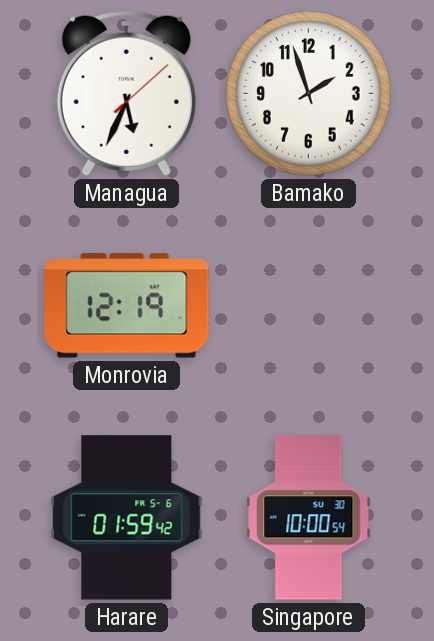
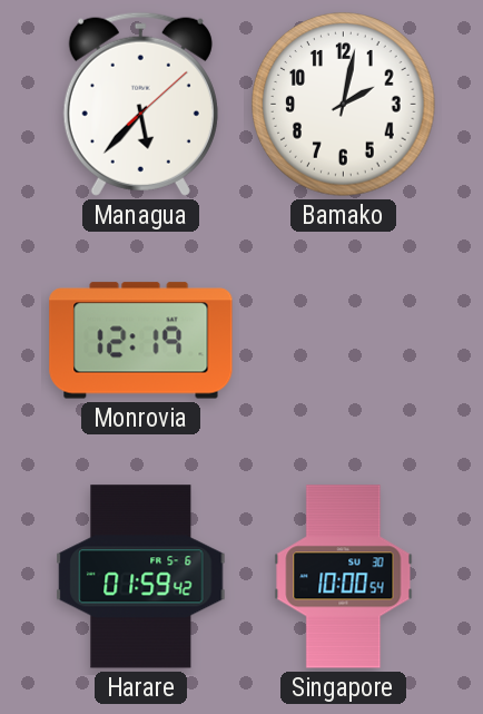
Managua: 5:34 -> 5:37 (140, 104)
Bamako: 1:57 -> 2:02 (344, 105)
